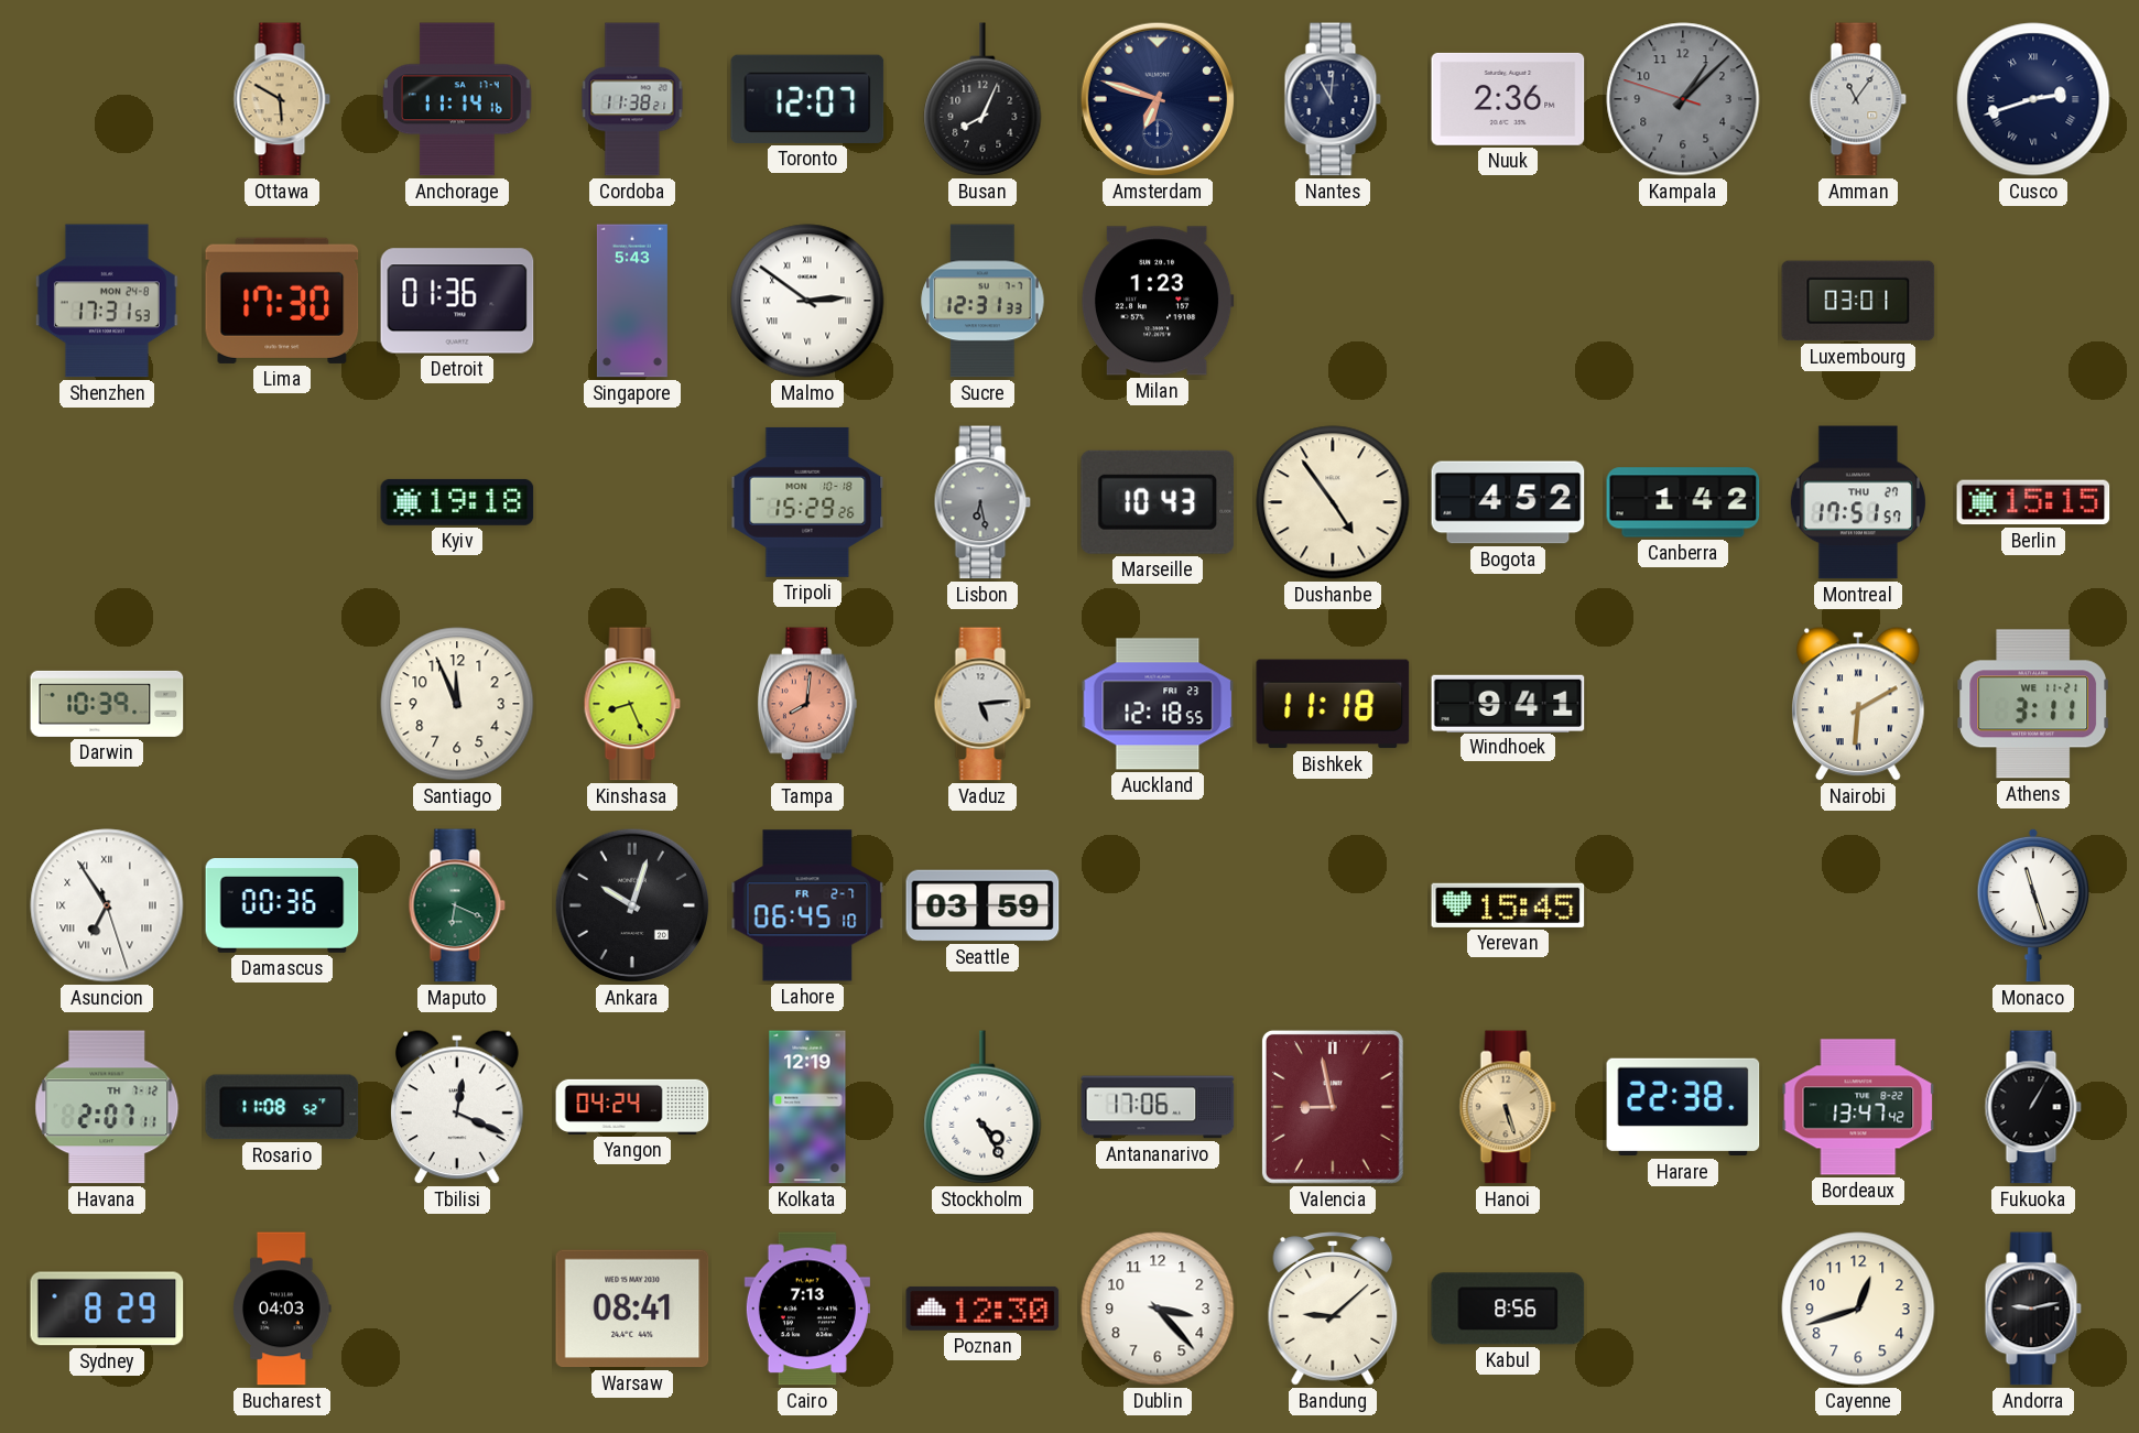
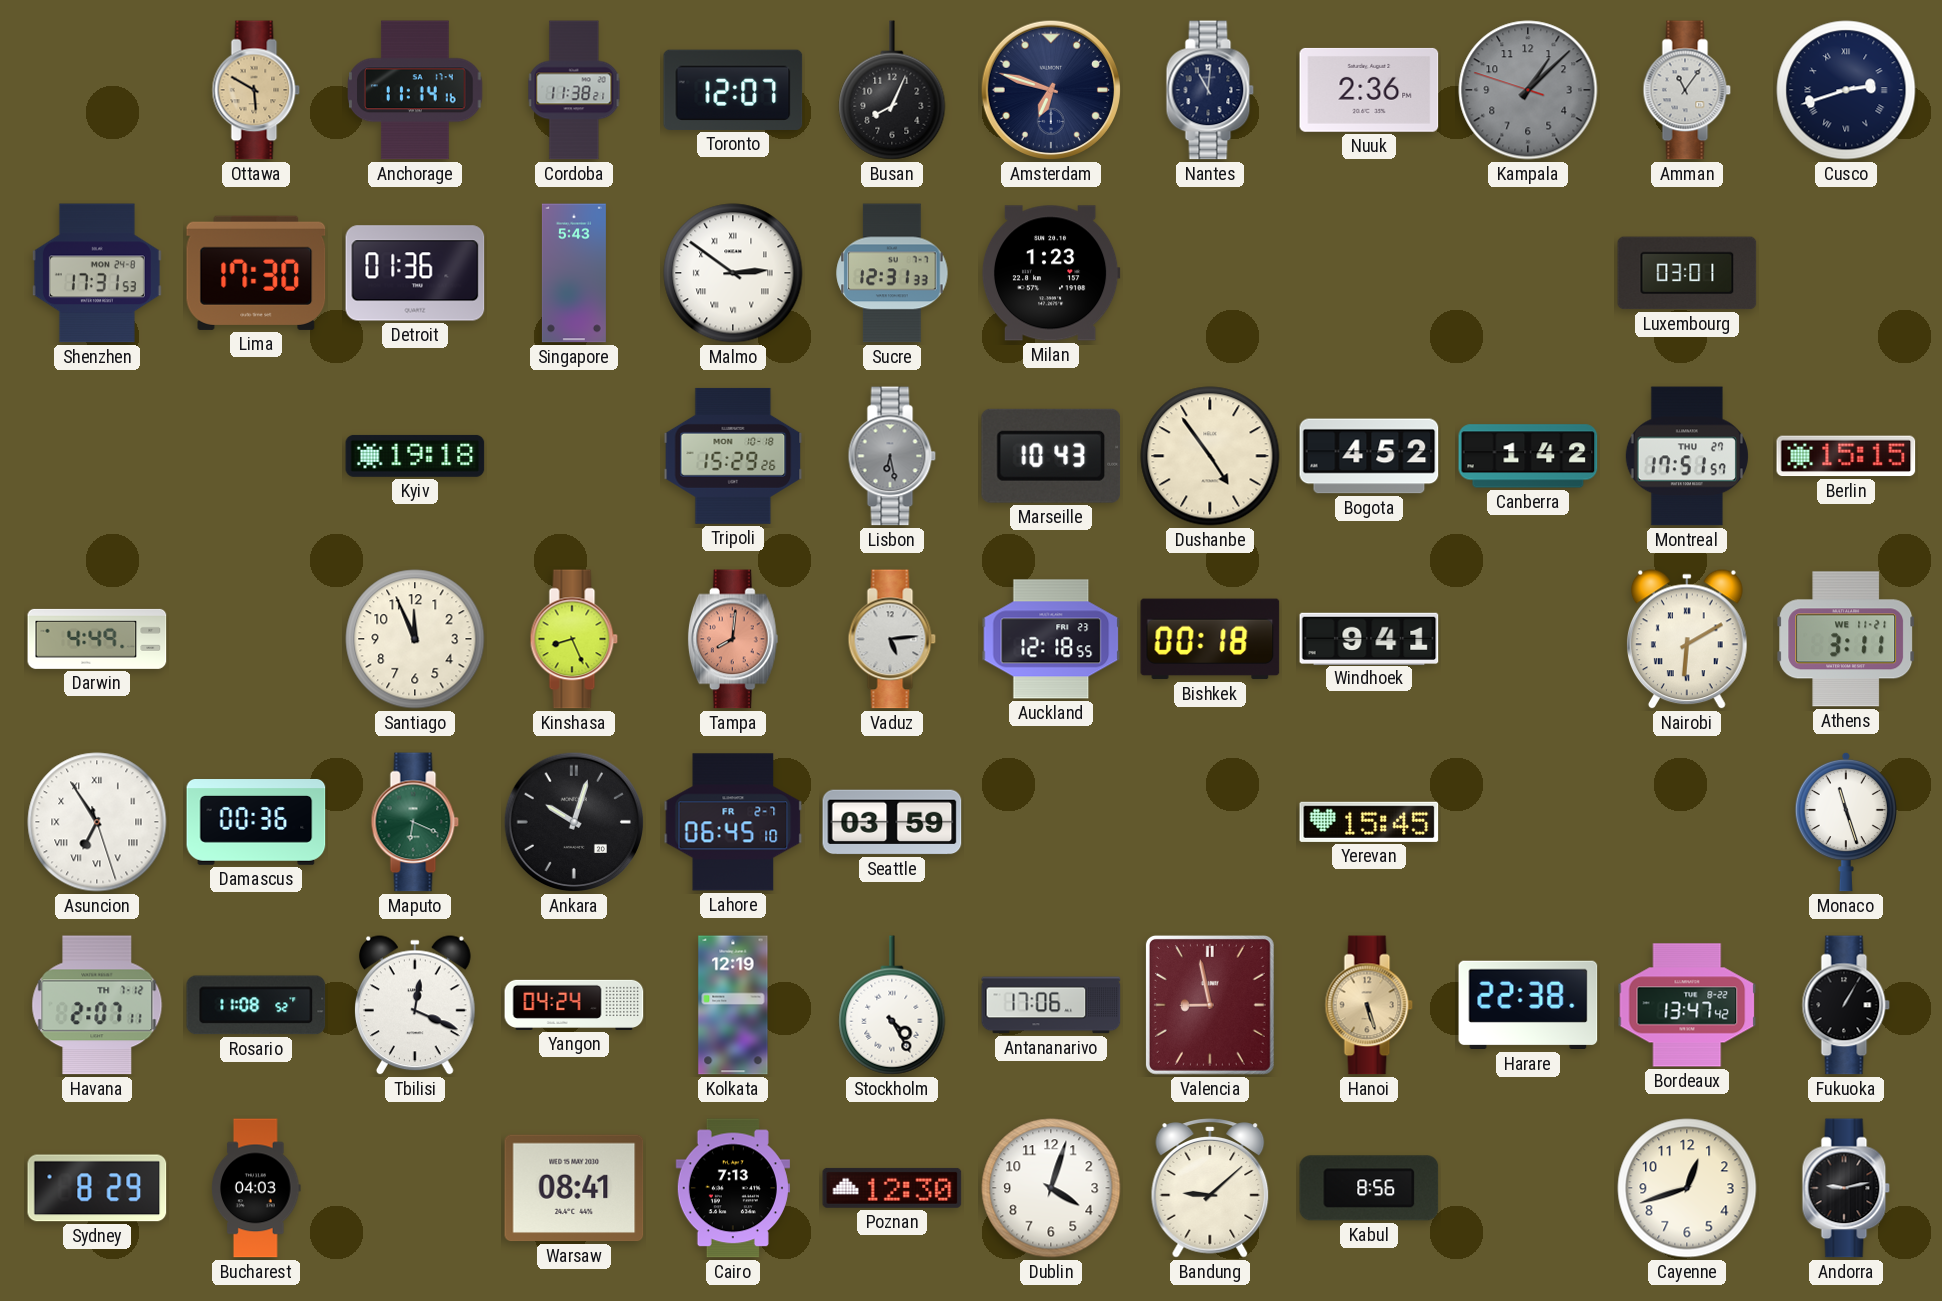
Darwin: 10:39 -> 4:49 (97, 639)
Bishkek: 11:18 -> 00:18 (1210, 639)
Dublin: 3:23 -> 4:03 (1051, 1188)
